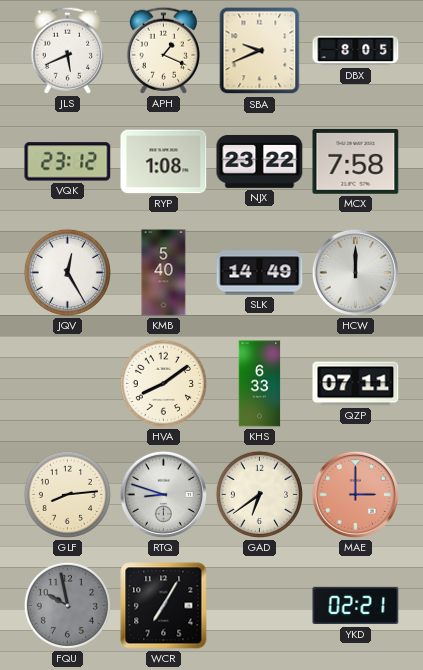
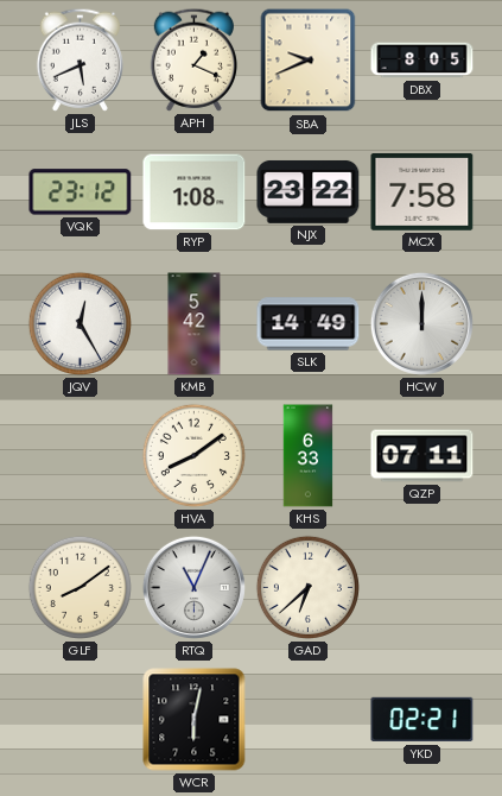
KMB: 5:40 -> 5:42 (195, 324)
GLF: 8:14 -> 8:09 (80, 587)
RTQ: 8:48 -> 11:04 (193, 587)
GAD: 6:39 -> 6:38 (307, 587)
MAE: 3:00 -> none (355, 494)
FQU: 9:58 -> none (67, 605)
WCR: 7:05 -> 6:02 (195, 720)
